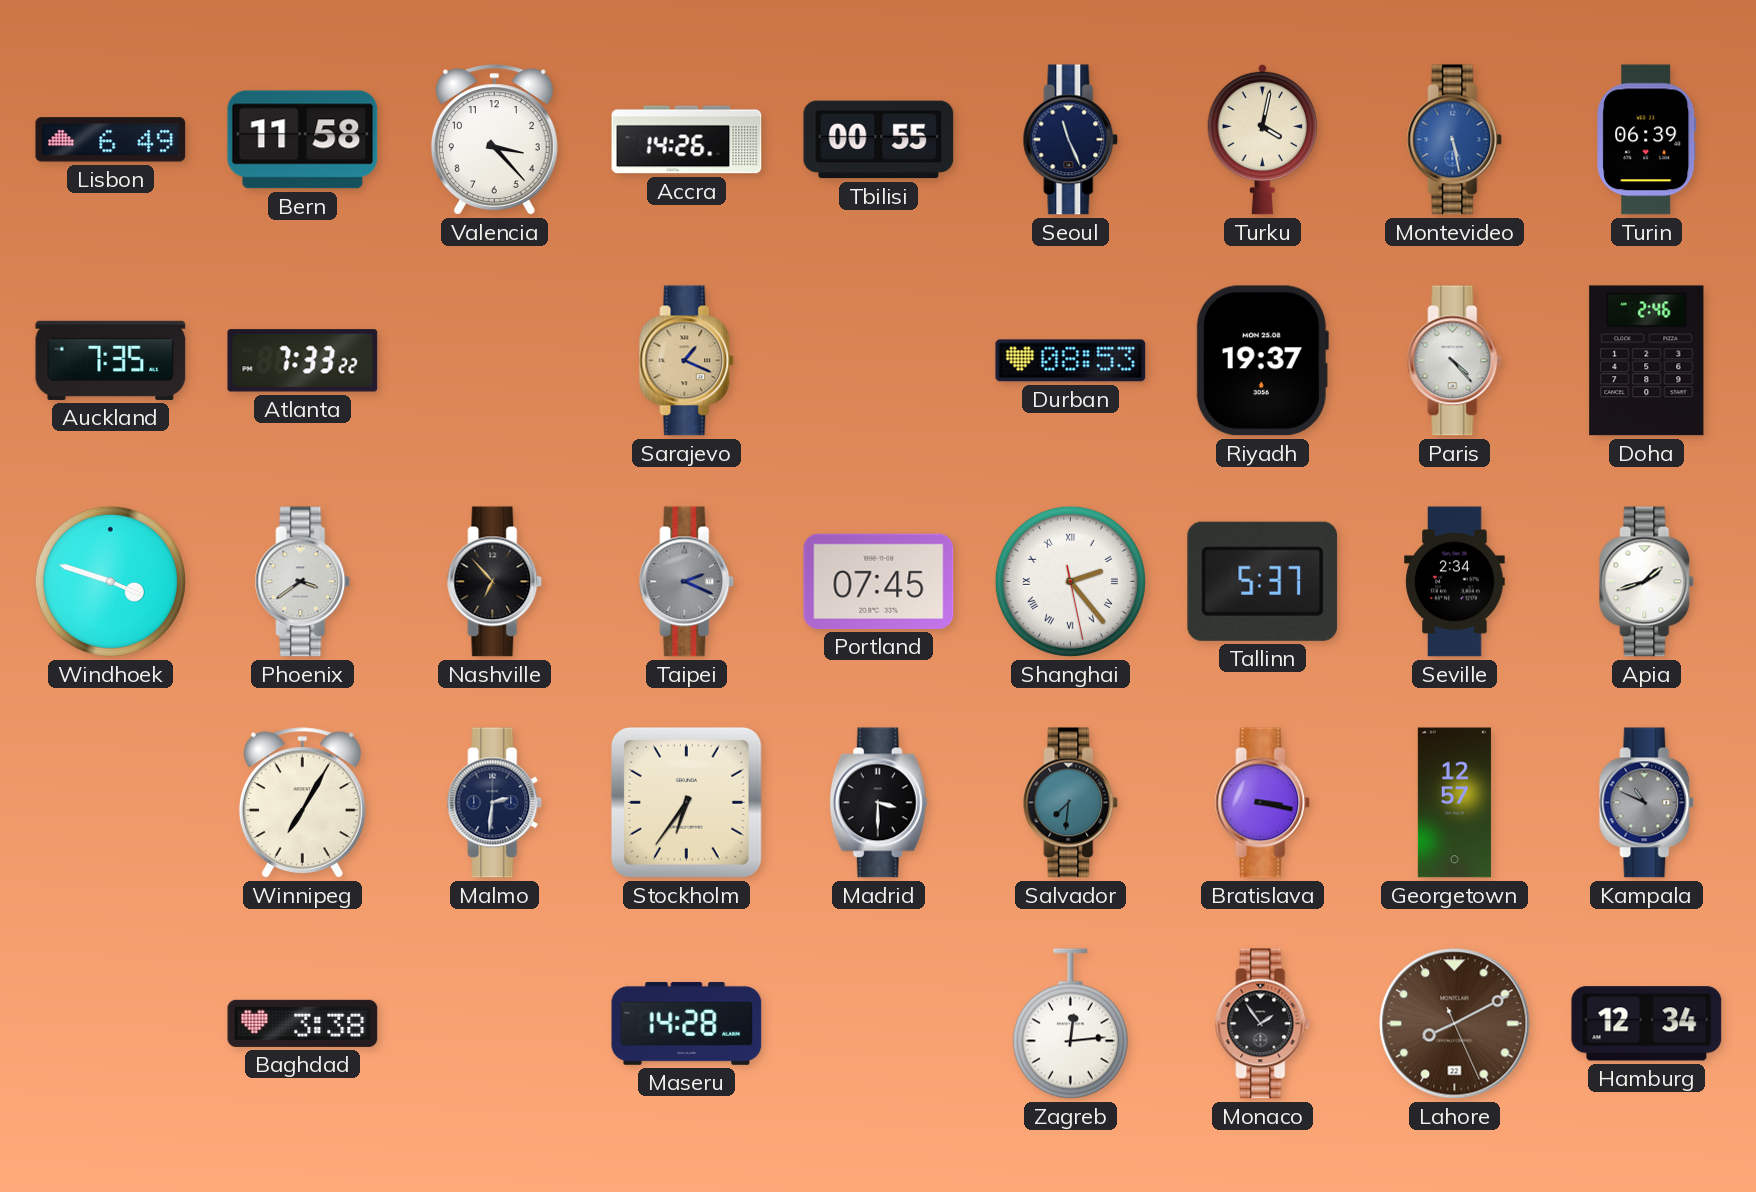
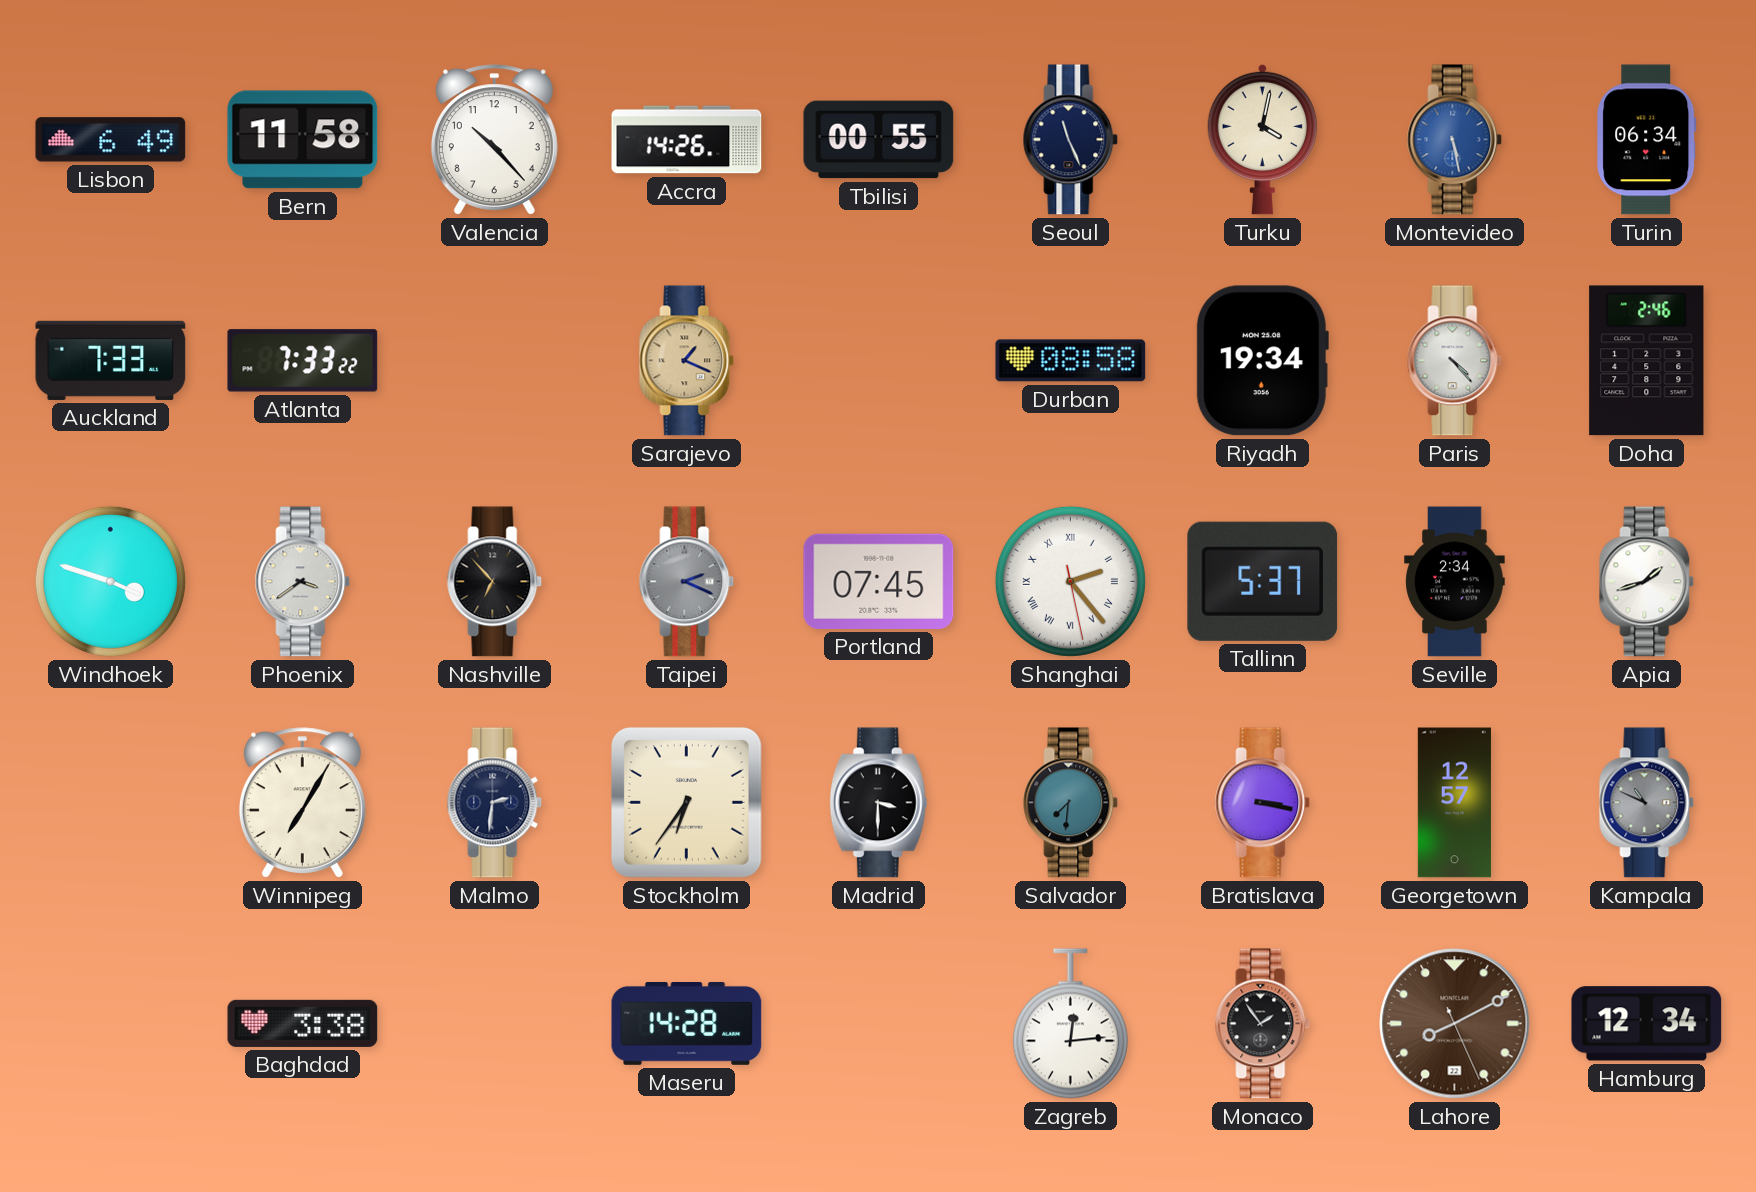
Valencia: 3:23 -> 10:23 (494, 140)
Turin: 06:39 -> 06:34 (1647, 140)
Auckland: 7:35 -> 7:33 (111, 360)
Durban: 08:53 -> 08:58 (1071, 361)
Riyadh: 19:37 -> 19:34 (1262, 361)
